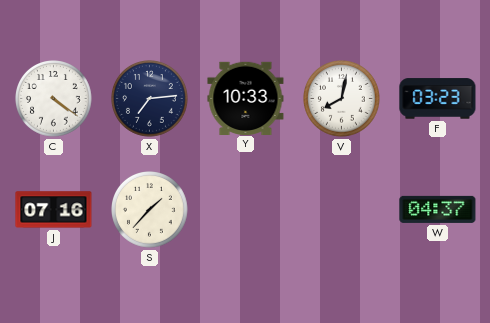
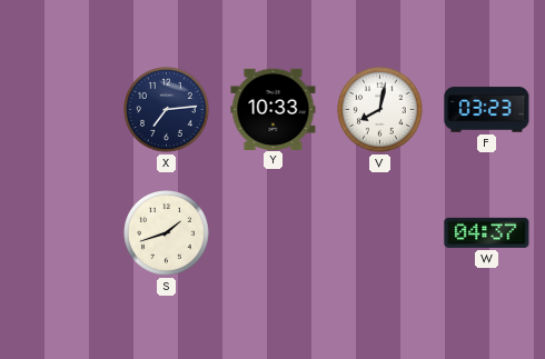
C: 4:21 -> none (54, 99)
J: 07:16 -> none (54, 210)
S: 1:37 -> 1:42 (167, 233)
